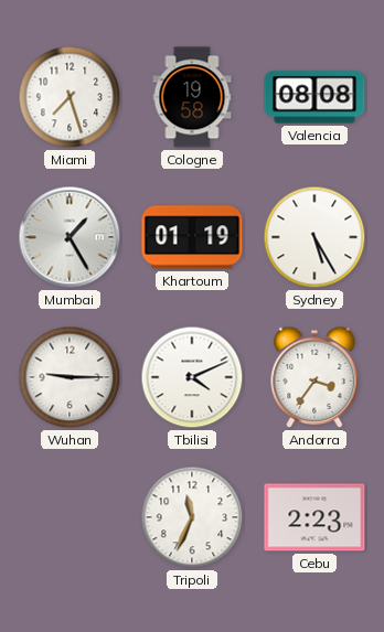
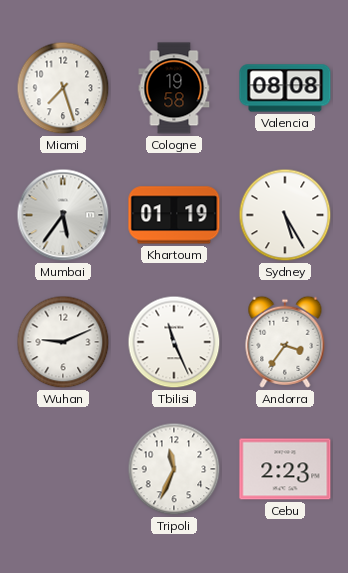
Mumbai: 1:25 -> 5:36 (63, 215)
Wuhan: 9:15 -> 9:11 (63, 342)
Tbilisi: 4:11 -> 11:26 (174, 342)
